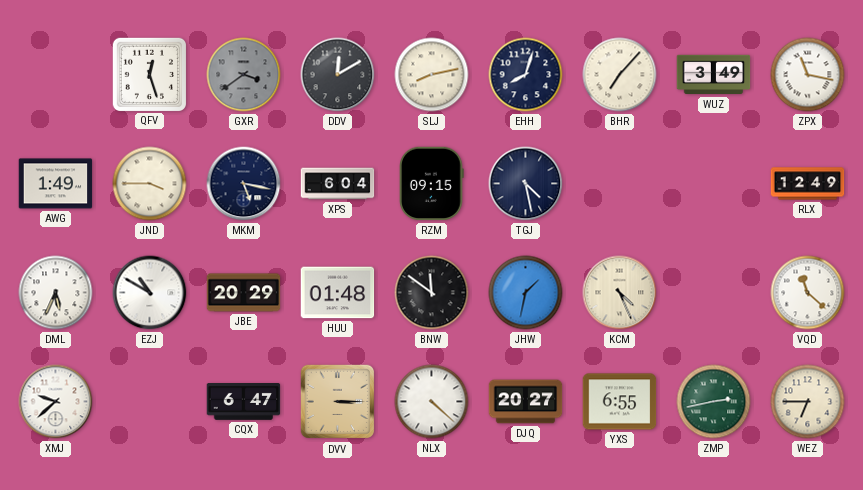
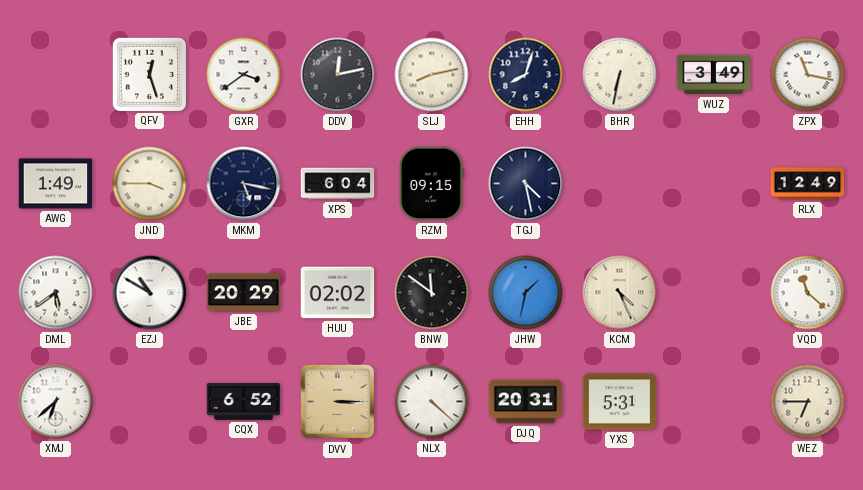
GXR dial: grey -> white (244, 75)
DDV: 12:10 -> 12:13 (338, 75)
BHR: 7:07 -> 6:32 (620, 75)
DML: 5:34 -> 5:39 (56, 293)
HUU: 01:48 -> 02:02 (338, 293)
XMJ: 9:38 -> 6:38 (56, 402)
CQX: 6:47 -> 6:52 (244, 402)
DJQ: 20:27 -> 20:31 (526, 402)
YXS: 6:55 -> 5:31 (620, 402)
ZMP: 2:43 -> none (714, 402)
